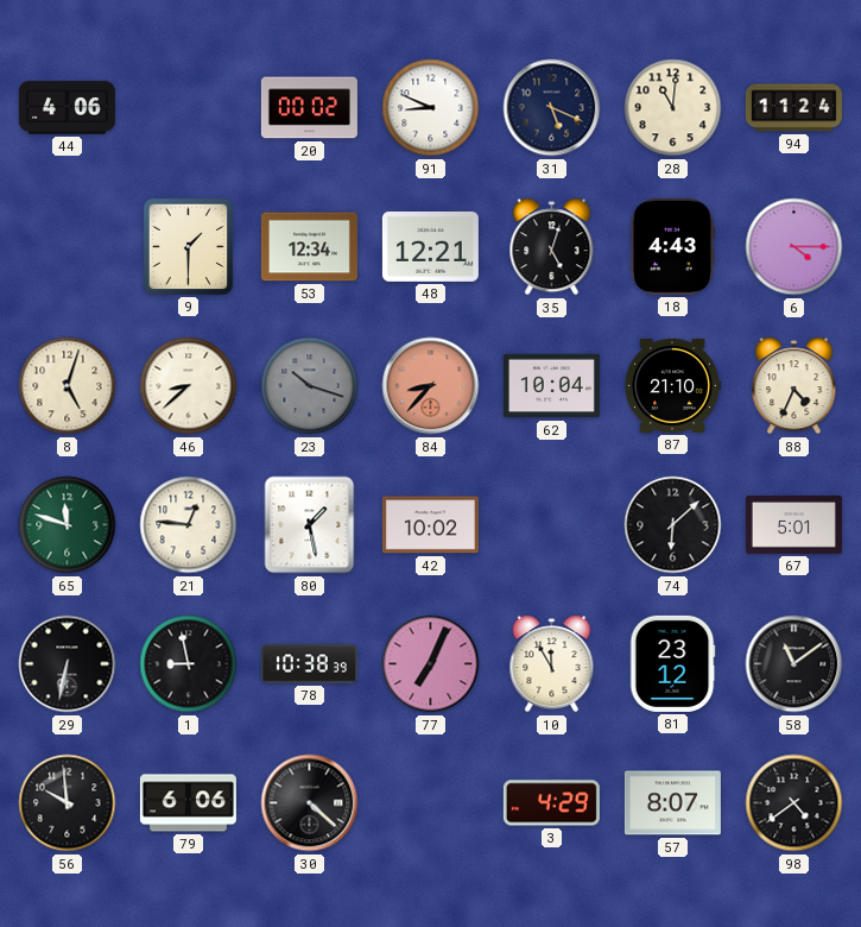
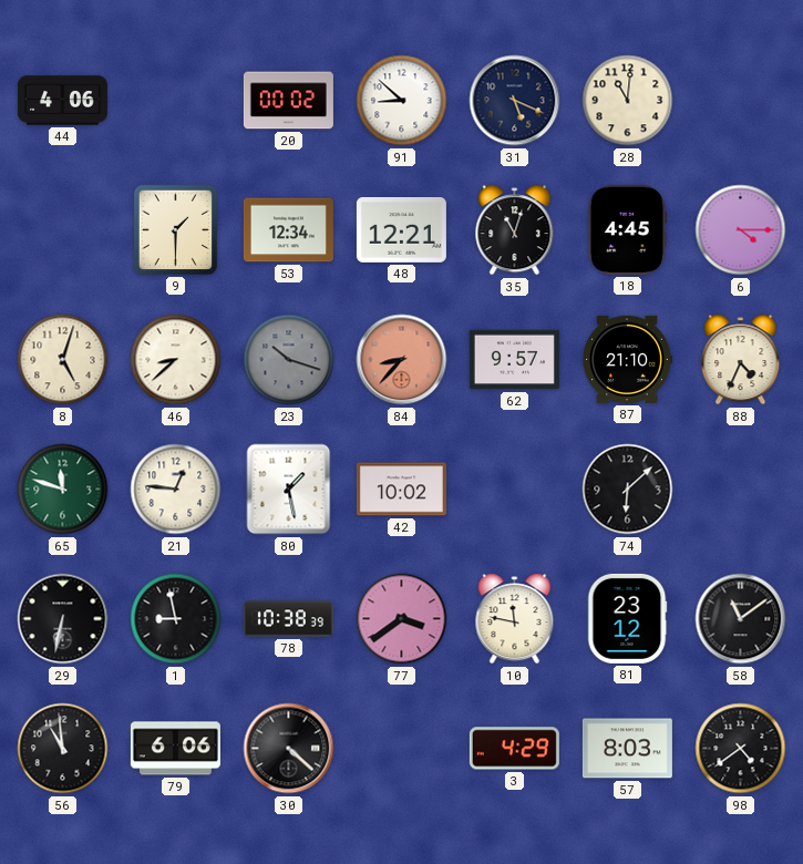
91: 8:49 -> 8:52 (402, 101)
94: 11:24 -> none (793, 108)
35: 5:03 -> 11:03 (515, 230)
18: 4:43 -> 4:45 (627, 229)
62: 10:04 -> 9:57 (514, 360)
67: 5:01 -> none (793, 524)
77: 7:04 -> 3:39 (402, 619)
10: 11:55 -> 11:47 (515, 619)
56: 9:59 -> 10:59 (63, 749)
57: 8:07 -> 8:03 (627, 749)
